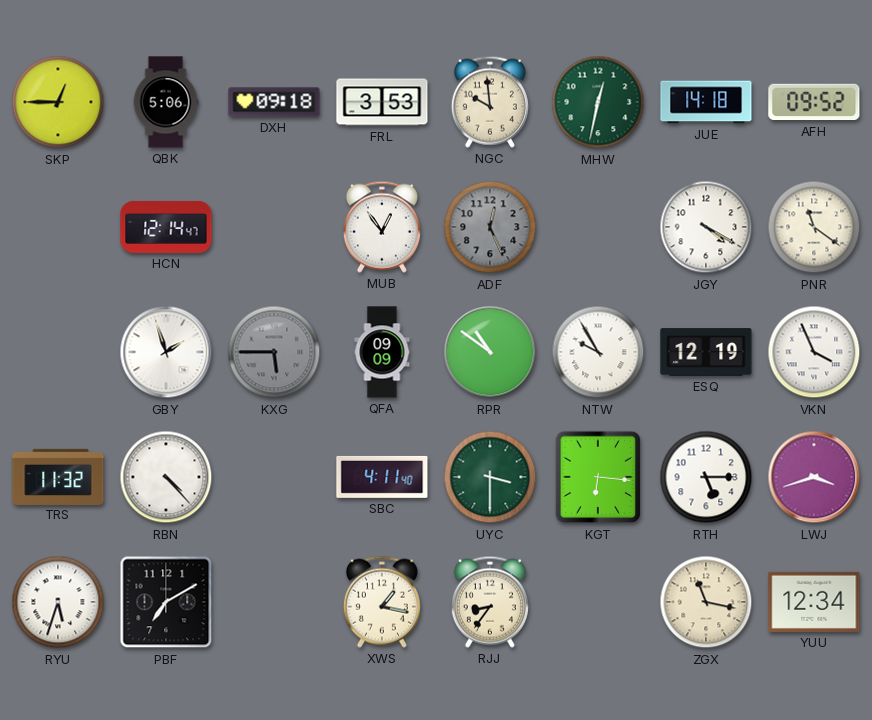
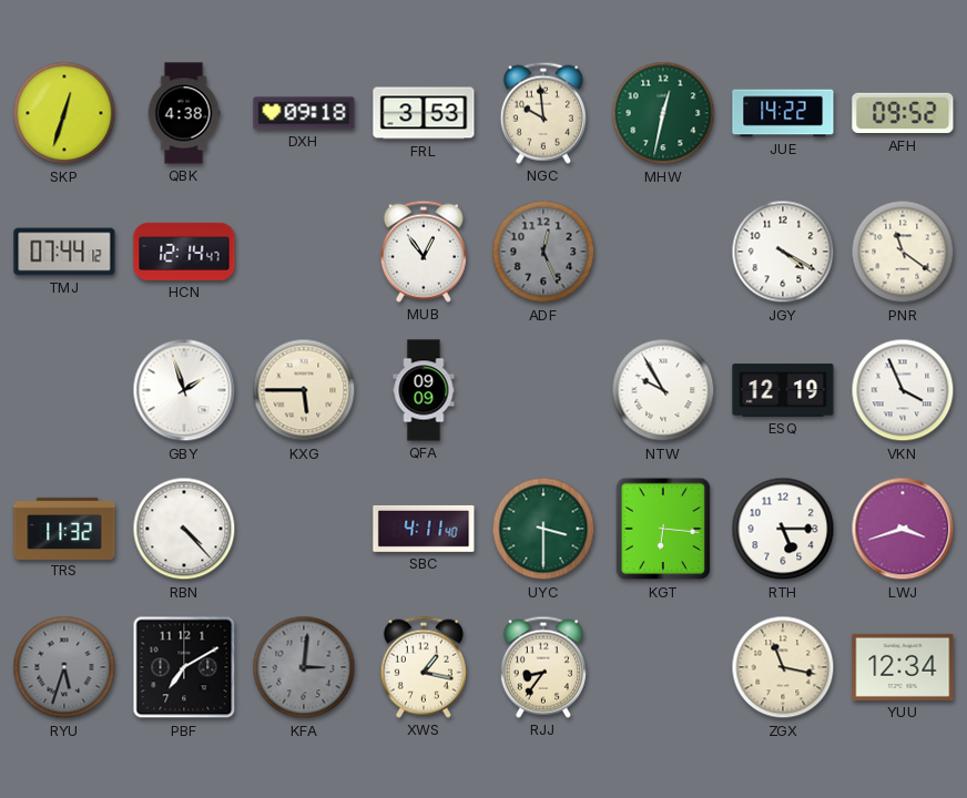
SKP: 12:45 -> 12:33 (64, 113)
QBK: 5:06 -> 4:38 (184, 113)
JUE: 14:18 -> 14:22 (783, 113)
TMJ: none -> 07:44 (64, 252)
KXG dial: grey -> cream (304, 390)
RPR: 10:51 -> none (490, 352)
RYU dial: white -> grey (64, 667)
KFA: none -> 3:01 (304, 667)
